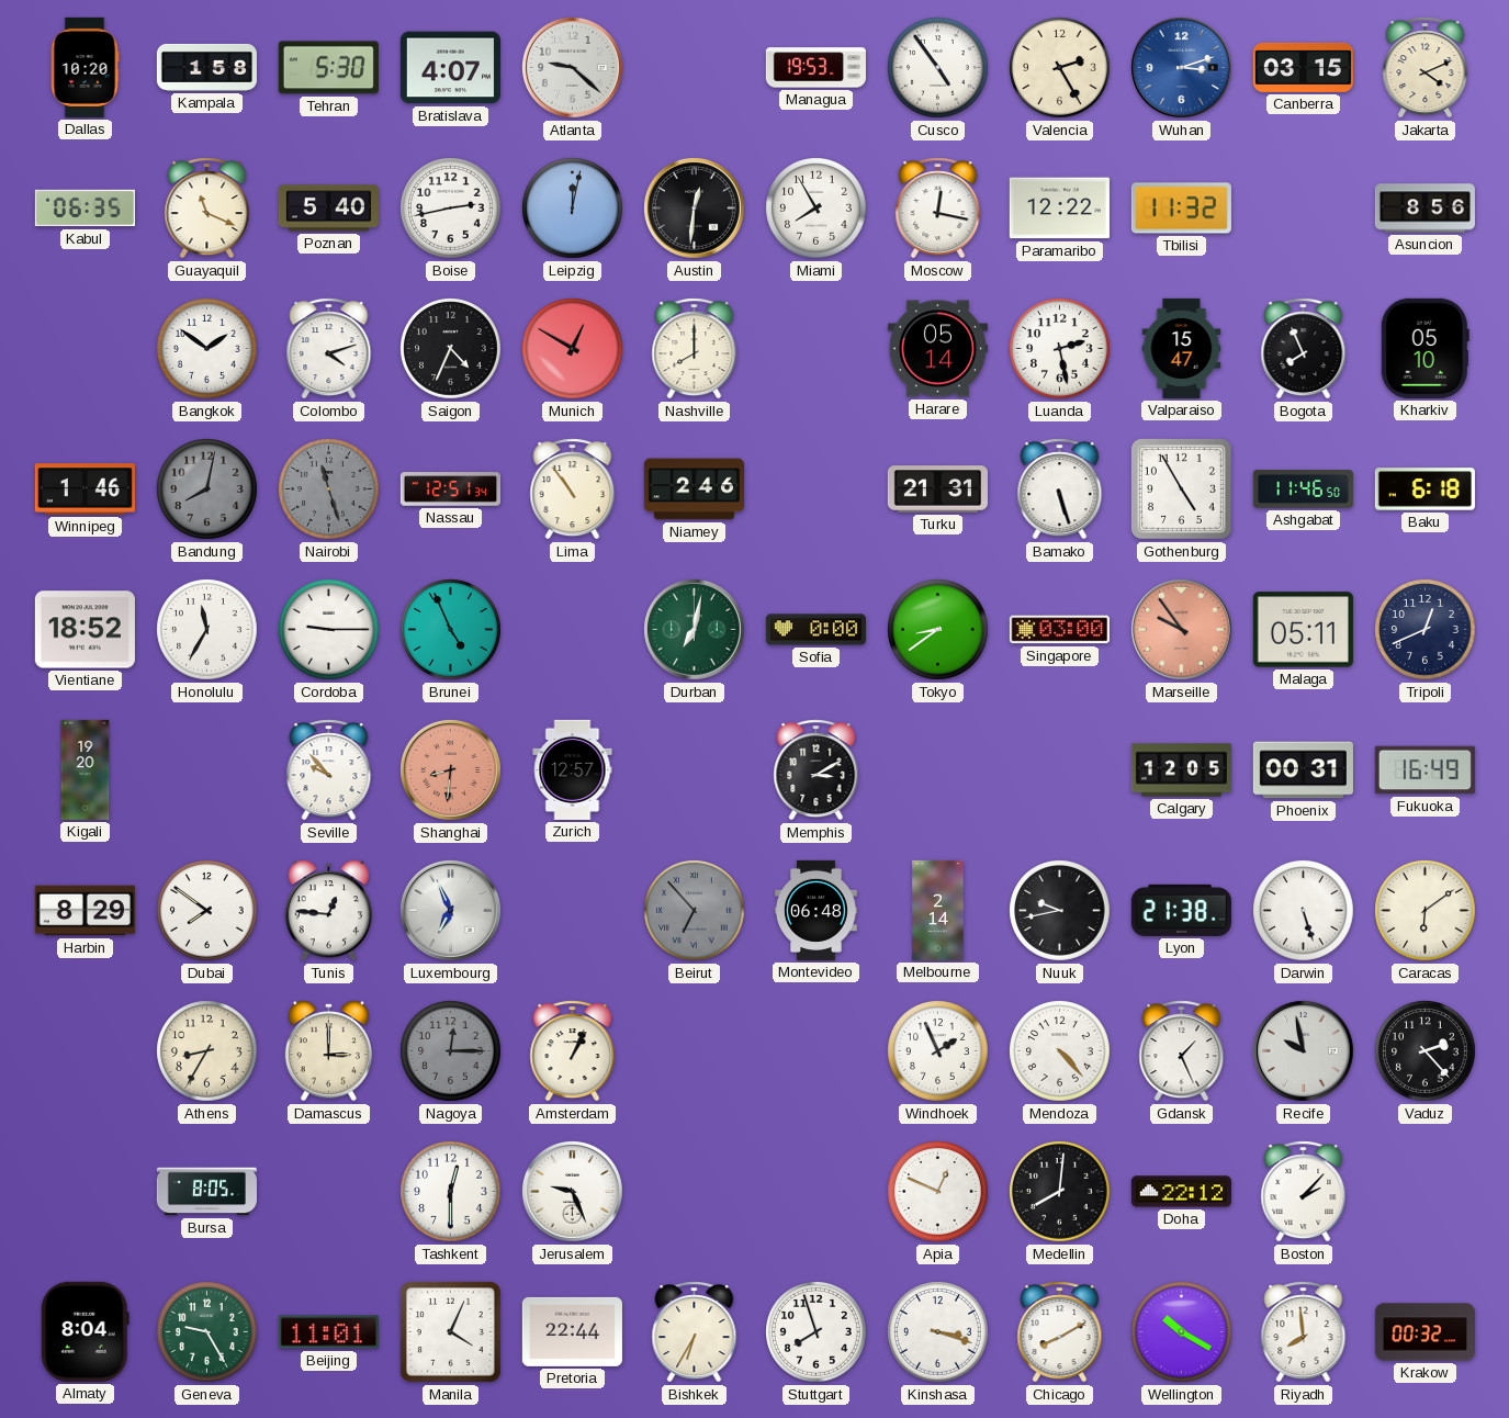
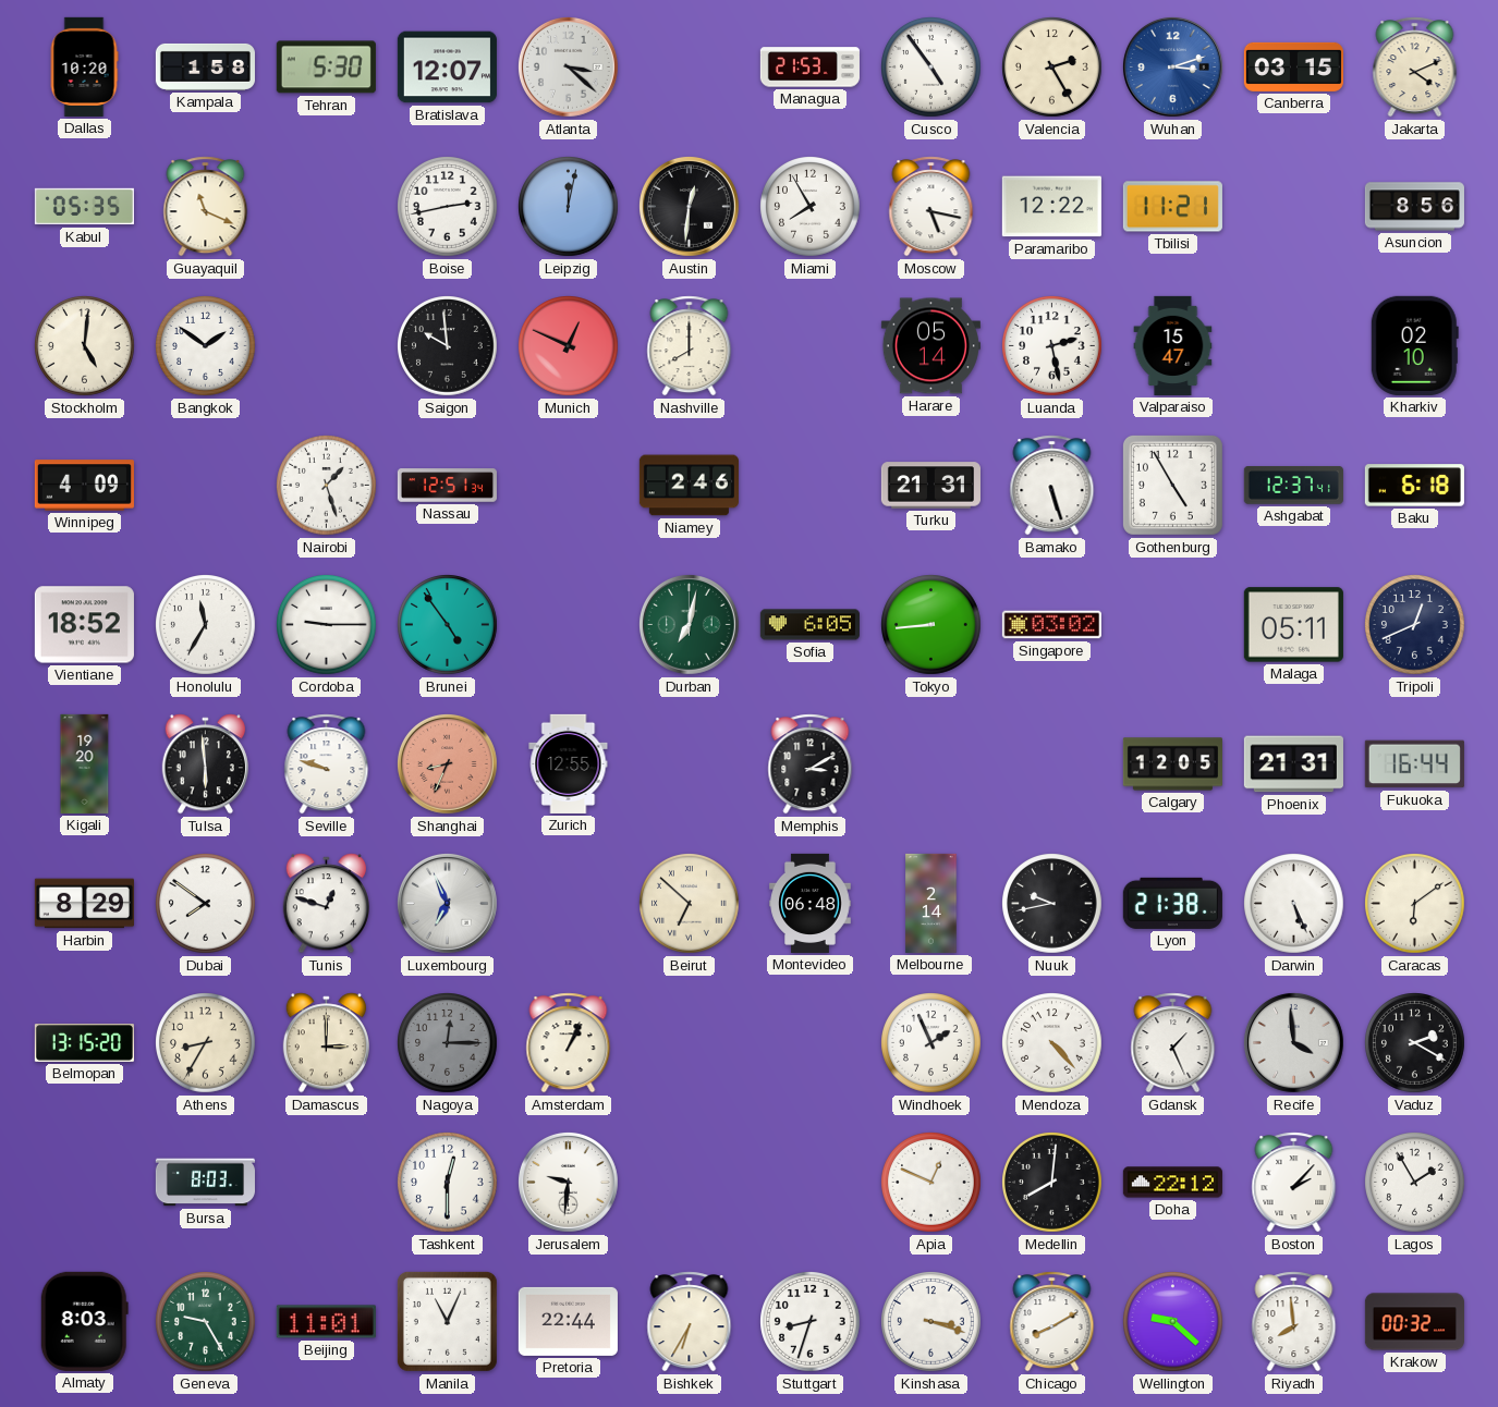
Bratislava: 4:07 -> 12:07 (447, 68)
Atlanta: 9:22 -> 3:22 (568, 66)
Managua: 19:53 -> 21:53 (809, 68)
Kabul: 06:35 -> 05:35 (84, 207)
Poznan: 5:40 -> none (328, 209)
Moscow: 12:17 -> 5:17 (931, 207)
Tbilisi: 11:32 -> 11:21 (1172, 207)
Stockholm: none -> 5:01 (85, 346)
Colombo: 4:12 -> none (329, 349)
Saigon: 4:34 -> 9:59 (448, 346)
Munich: 12:50 -> 12:49 (569, 346)
Bogota: 7:56 -> none (1304, 349)
Kharkiv: 05:10 -> 02:10 (1414, 345)
Winnipeg: 1:46 -> 4:09 (84, 486)
Bandung: 8:02 -> none (207, 489)
Nairobi: 11:27 -> 1:27 (327, 486)
Nairobi dial: grey -> white (327, 486)
Lima: 10:54 -> none (573, 489)
Ashgabat: 11:46 -> 12:37 (1293, 486)
Brunei: 4:56 -> 4:54 (448, 625)
Sofia: 0:00 -> 6:05 (809, 625)
Tokyo: 8:39 -> 8:44 (931, 625)
Singapore: 03:00 -> 03:02 (1051, 625)
Marseille: 9:54 -> none (1181, 629)
Tulsa: none -> 5:59 (205, 764)
Seville: 9:53 -> 9:48 (327, 764)
Shanghai: 8:31 -> 8:34 (447, 763)
Zurich: 12:57 -> 12:55 (569, 763)
Phoenix: 00:31 -> 21:31 (1293, 764)
Fukuoka: 16:49 -> 16:44 (1414, 764)
Tunis: 12:46 -> 12:48 (326, 904)
Beirut: 6:53 -> 6:52 (690, 904)
Beirut dial: grey -> cream (690, 904)
Darwin: 5:27 -> 5:26 (1294, 904)
Belmopan: none -> 13:15 (84, 1043)
Recife: 9:58 -> 3:59 (1293, 1042)
Vaduz: 2:23 -> 2:20 (1415, 1043)
Bursa: 8:05 -> 8:03 (205, 1183)
Jerusalem: 9:26 -> 9:31 (568, 1182)
Lagos: none -> 1:55 (1415, 1183)
Almaty: 8:04 -> 8:03 (84, 1321)
Manila: 4:04 -> 11:04 (447, 1321)
Stuttgart: 7:57 -> 8:33 (811, 1322)
Wellington: 10:20 -> 9:22 (1173, 1322)
